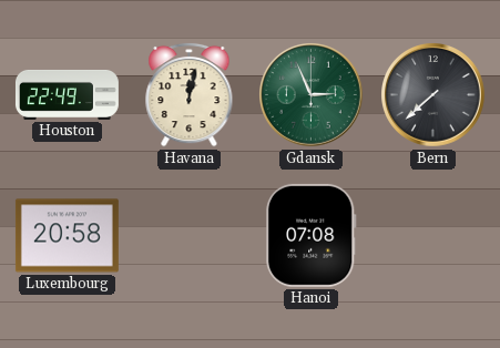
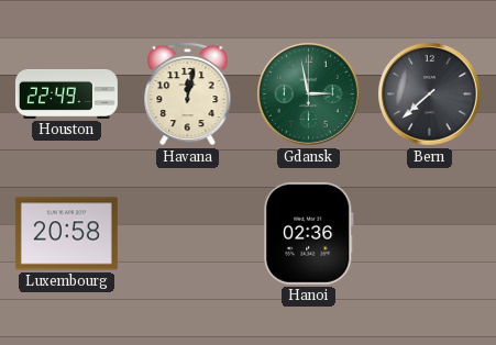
Gdansk: 2:56 -> 2:58 (309, 94)
Hanoi: 07:08 -> 02:36 (308, 233)
